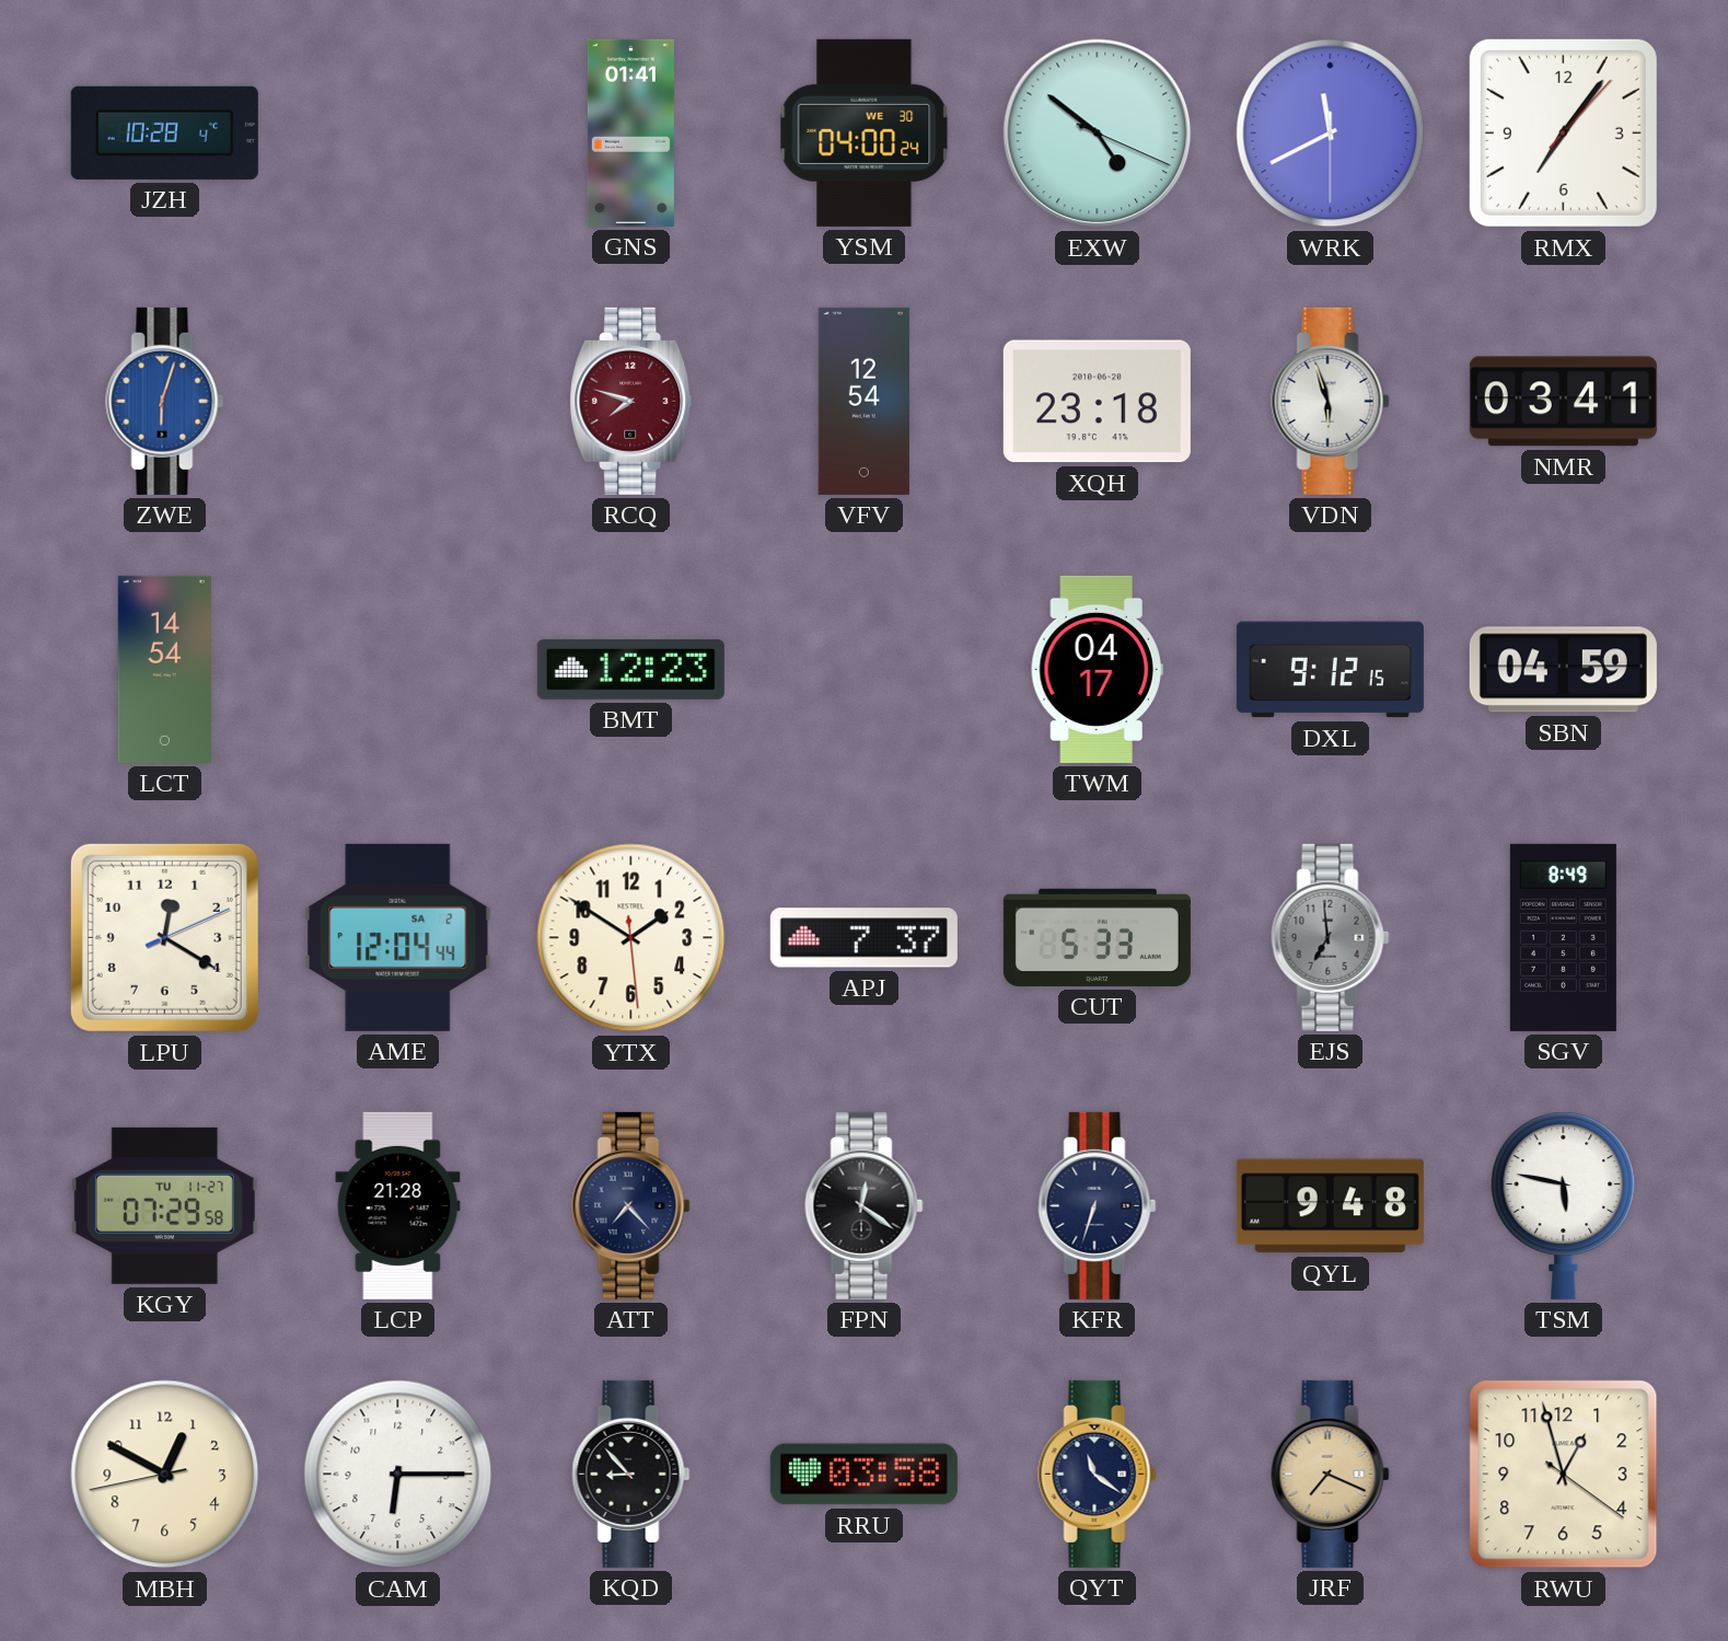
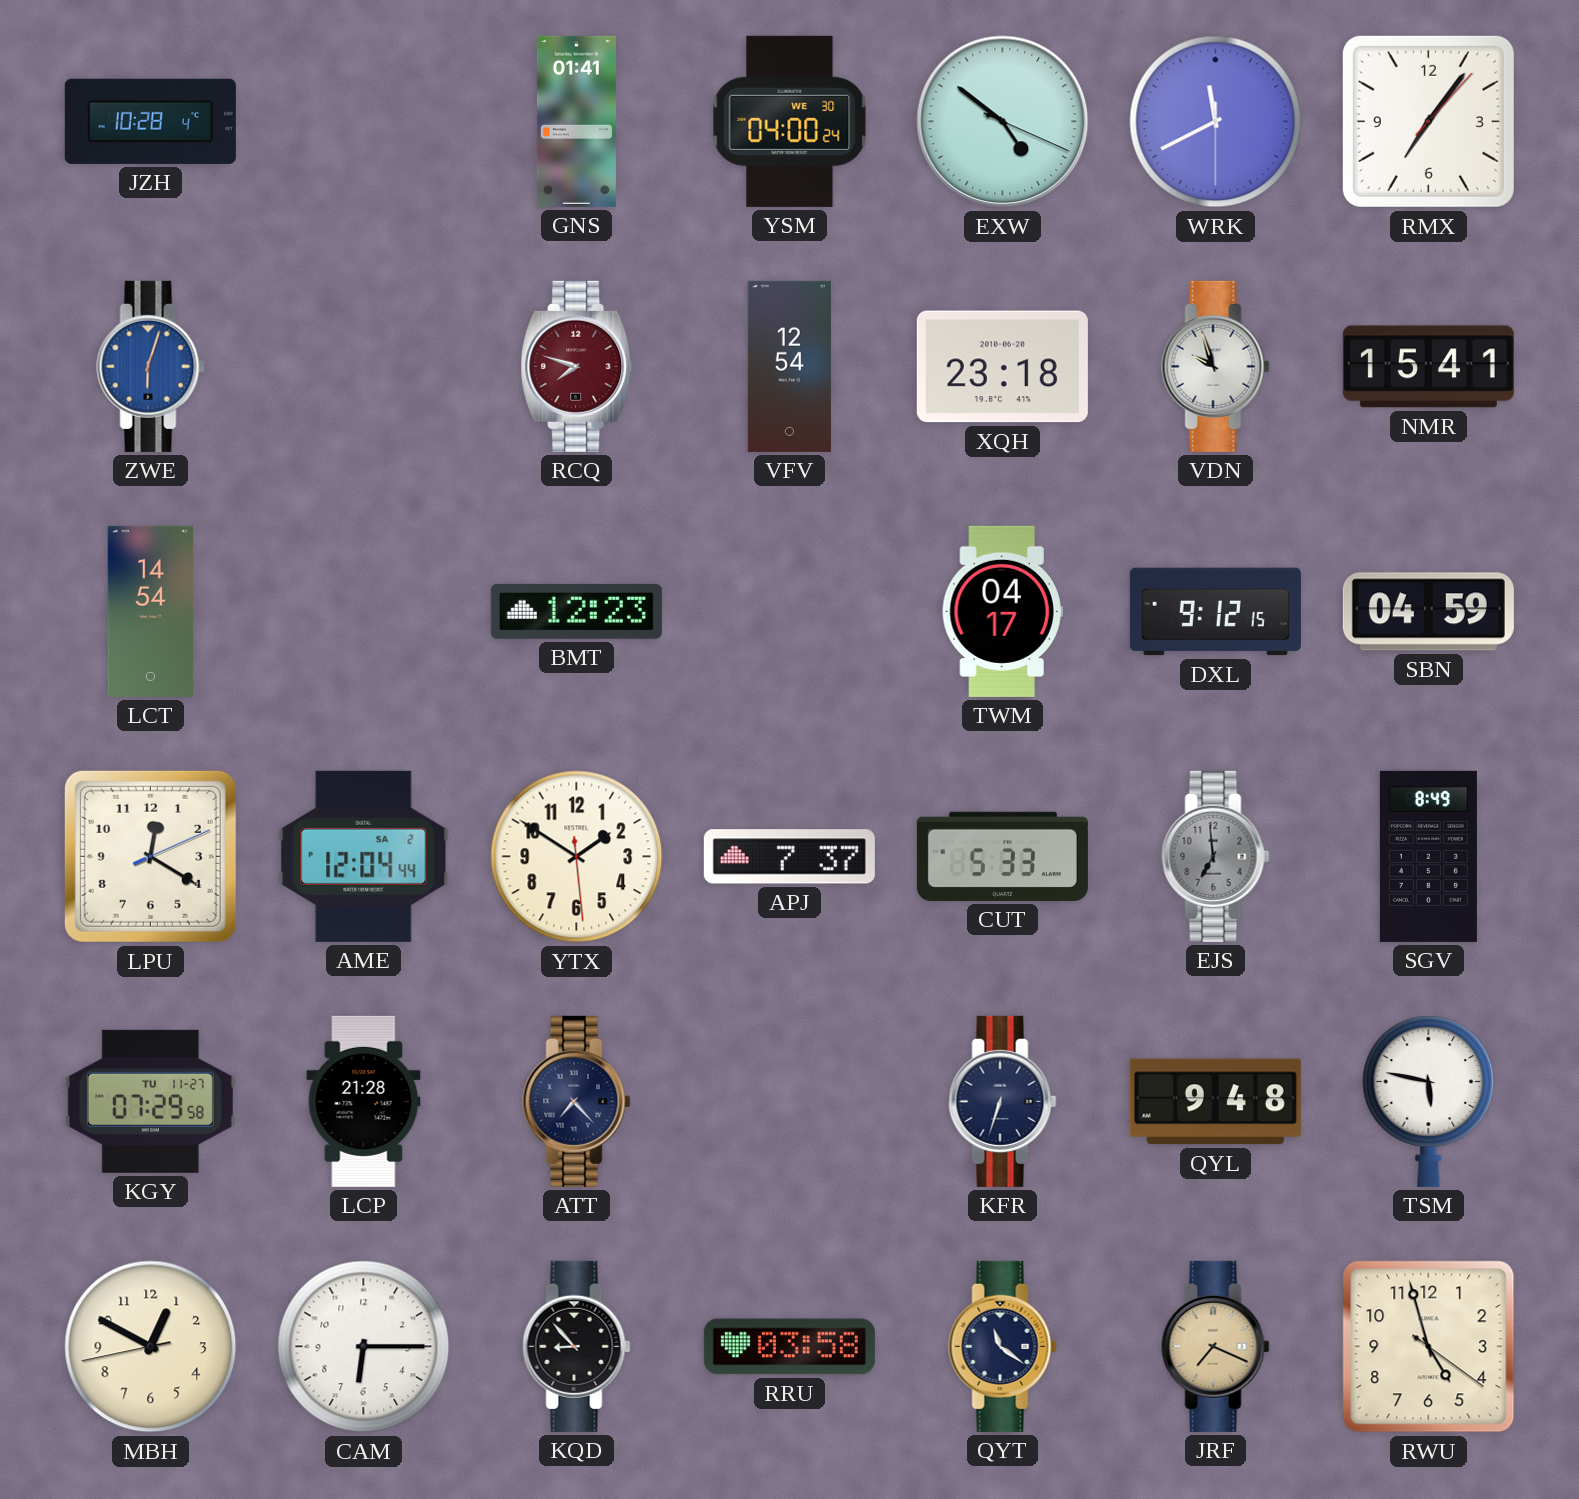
VDN: 5:57 -> 9:57 (1216, 366)
NMR: 03:41 -> 15:41 (1428, 367)
FPN: 12:21 -> none (865, 1205)
RWU: 12:57 -> 4:57 (1429, 1347)
